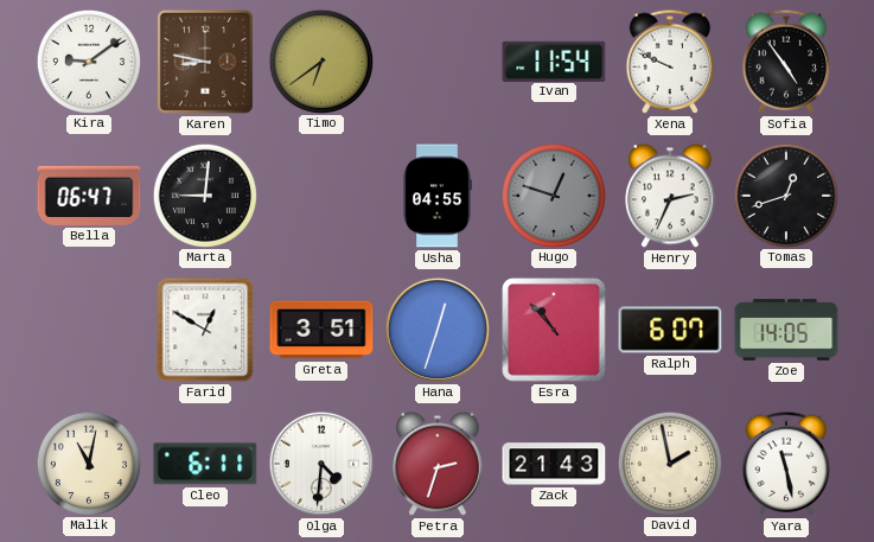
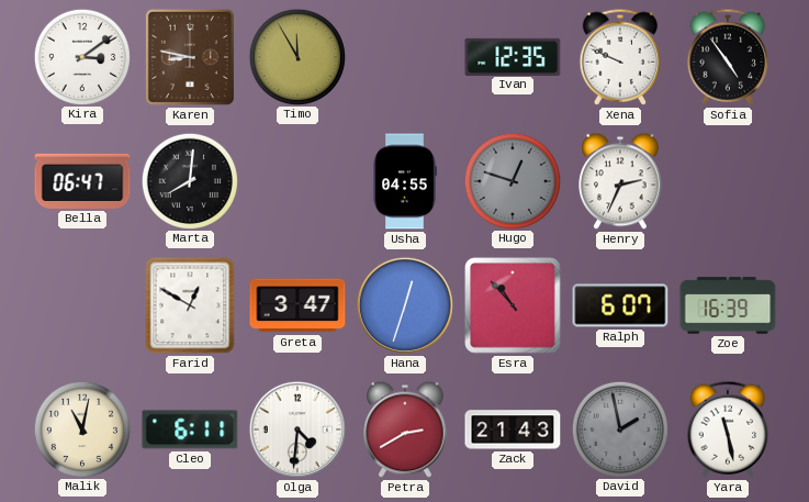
Kira: 9:09 -> 3:09 (81, 56)
Timo: 6:39 -> 11:55 (296, 56)
Ivan: 11:54 -> 12:35 (513, 56)
Marta: 9:01 -> 8:01 (189, 180)
Tomas: 12:42 -> none (785, 195)
Greta: 3:51 -> 3:47 (297, 305)
Zoe: 14:05 -> 16:39 (728, 305)
Petra: 2:33 -> 2:40 (405, 430)
David dial: cream -> grey (619, 428)
